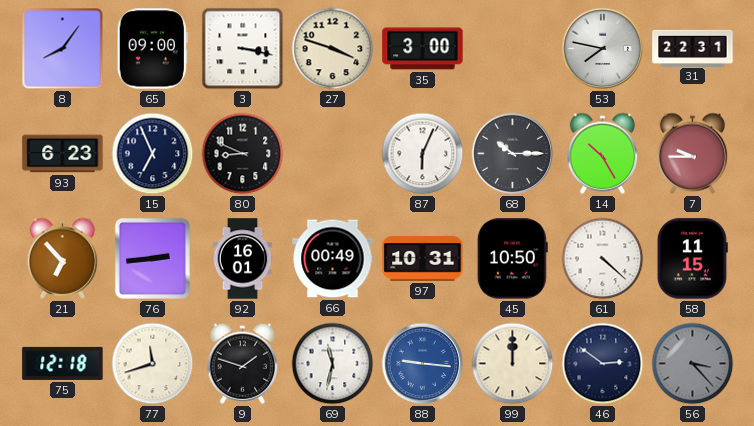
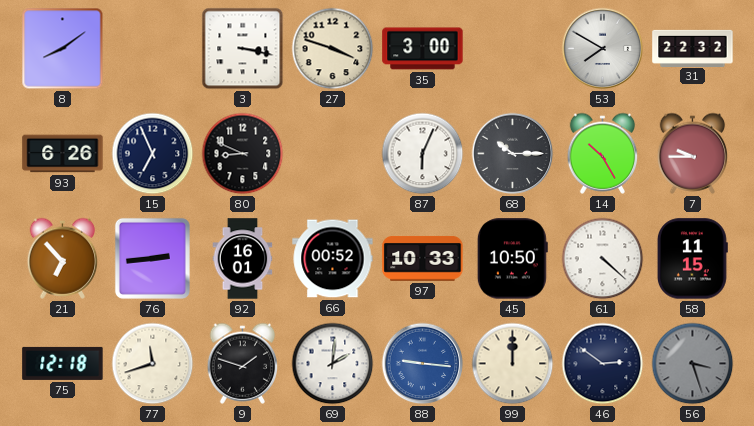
8: 8:06 -> 8:09 (63, 49)
65: 09:00 -> none (152, 49)
53: 7:47 -> 7:50 (603, 49)
31: 22:31 -> 22:32 (693, 48)
93: 6:23 -> 6:26 (63, 154)
66: 00:49 -> 00:52 (333, 259)
97: 10:31 -> 10:33 (423, 258)
69: 11:32 -> 2:01 (333, 364)
56: 3:23 -> 3:27 (693, 364)
